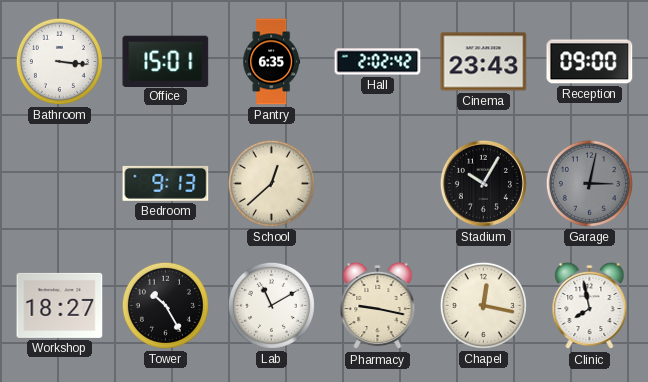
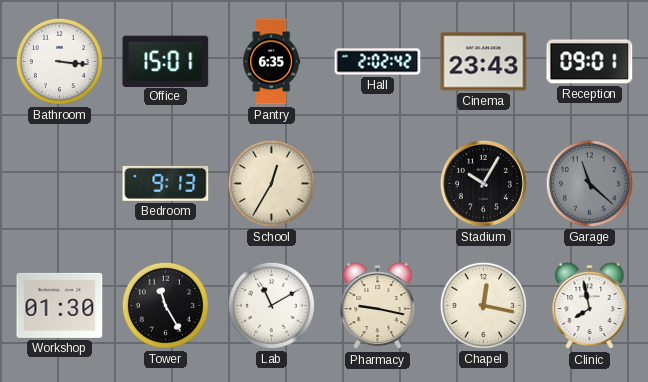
Reception: 09:00 -> 09:01 (590, 62)
School: 12:38 -> 12:35 (271, 183)
Garage: 3:02 -> 11:22 (589, 183)
Workshop: 18:27 -> 01:30 (60, 305)
Tower: 10:25 -> 11:25 (165, 305)
